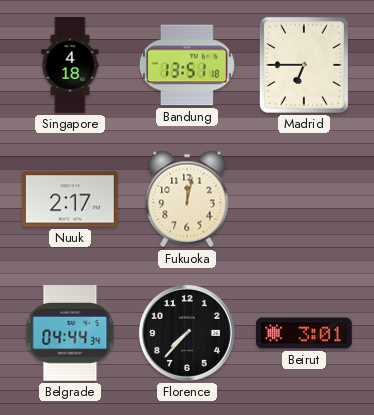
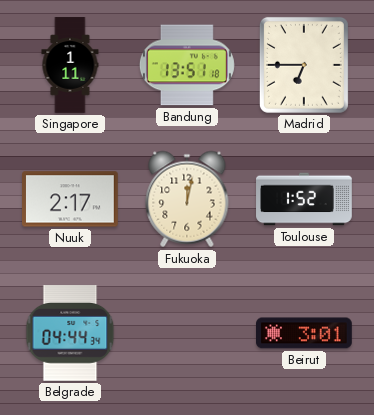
Singapore: 4:18 -> 1:11 (70, 65)
Toulouse: none -> 1:52 (304, 199)
Florence: 7:37 -> none (187, 333)
